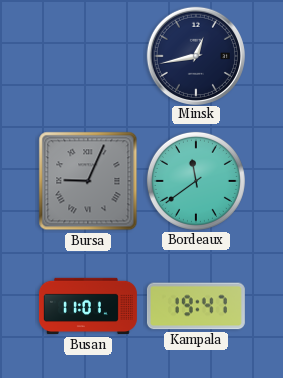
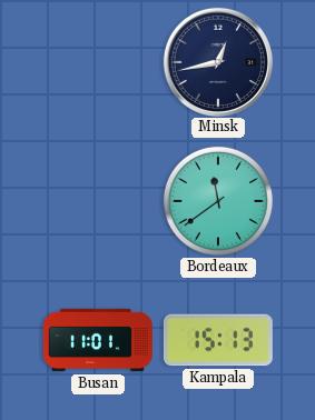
Bursa: 9:04 -> none (88, 181)
Kampala: 19:47 -> 15:13 (218, 340)
